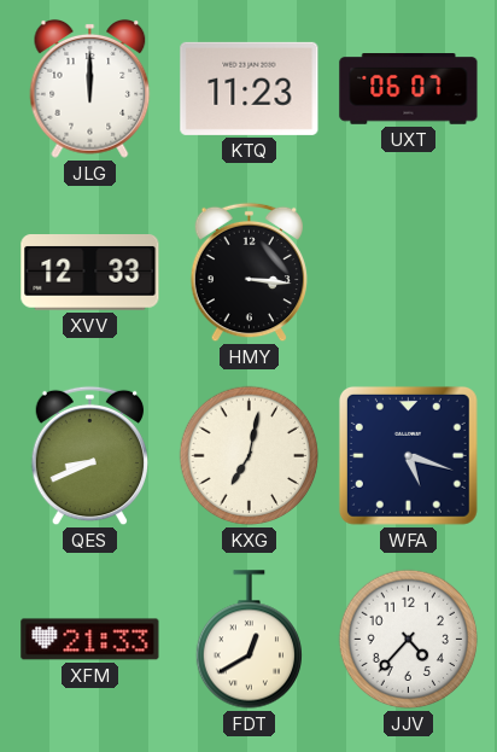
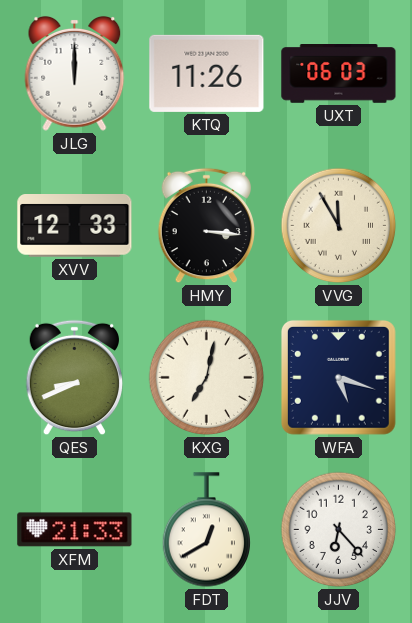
KTQ: 11:23 -> 11:26 (207, 73)
UXT: 06:07 -> 06:03 (339, 74)
VVG: none -> 11:55 (339, 226)
JJV: 4:37 -> 6:23 (339, 530)
